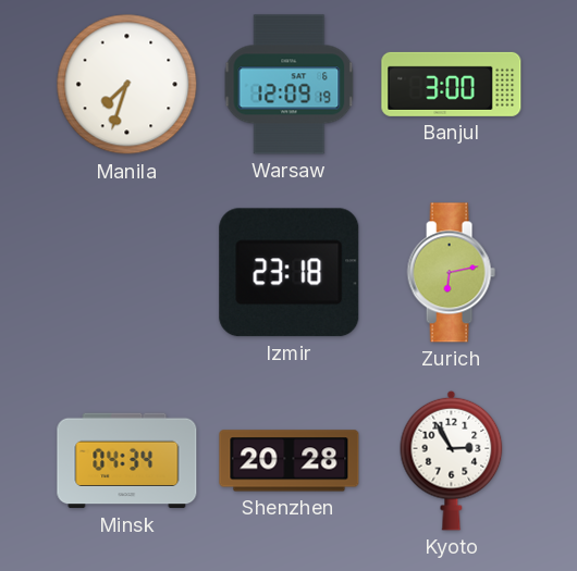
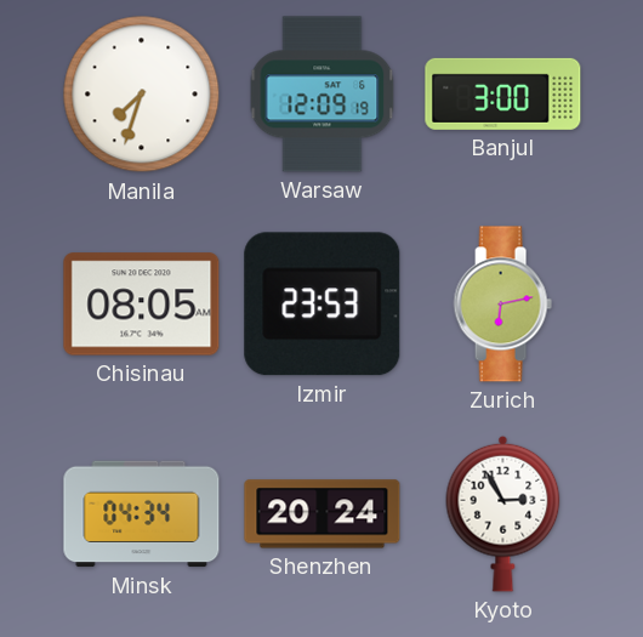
Chisinau: none -> 08:05 (142, 305)
Izmir: 23:18 -> 23:53 (323, 305)
Shenzhen: 20:28 -> 20:24 (323, 514)
